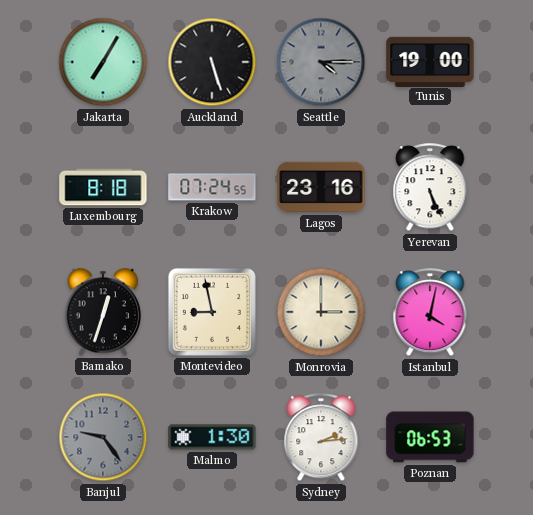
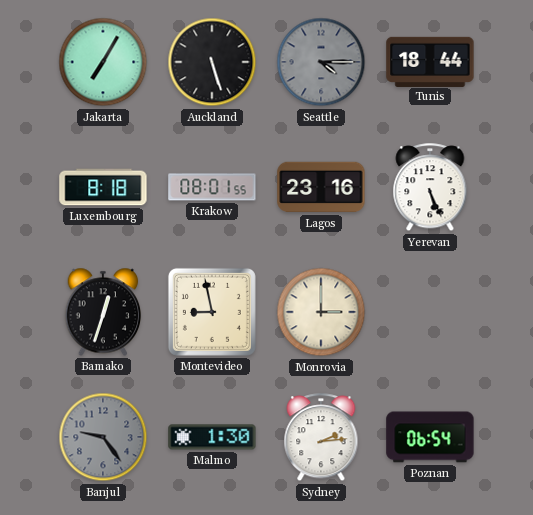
Tunis: 19:00 -> 18:44 (430, 61)
Krakow: 07:24 -> 08:01 (212, 187)
Istanbul: 4:02 -> none (430, 313)
Poznan: 06:53 -> 06:54 (430, 437)
